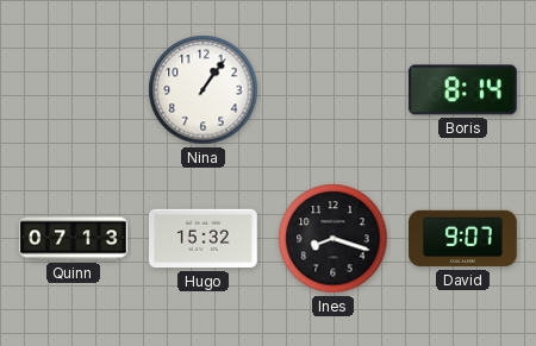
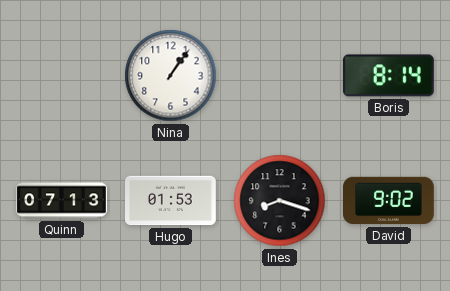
Hugo: 15:32 -> 01:53 (171, 201)
David: 9:07 -> 9:02 (389, 201)
